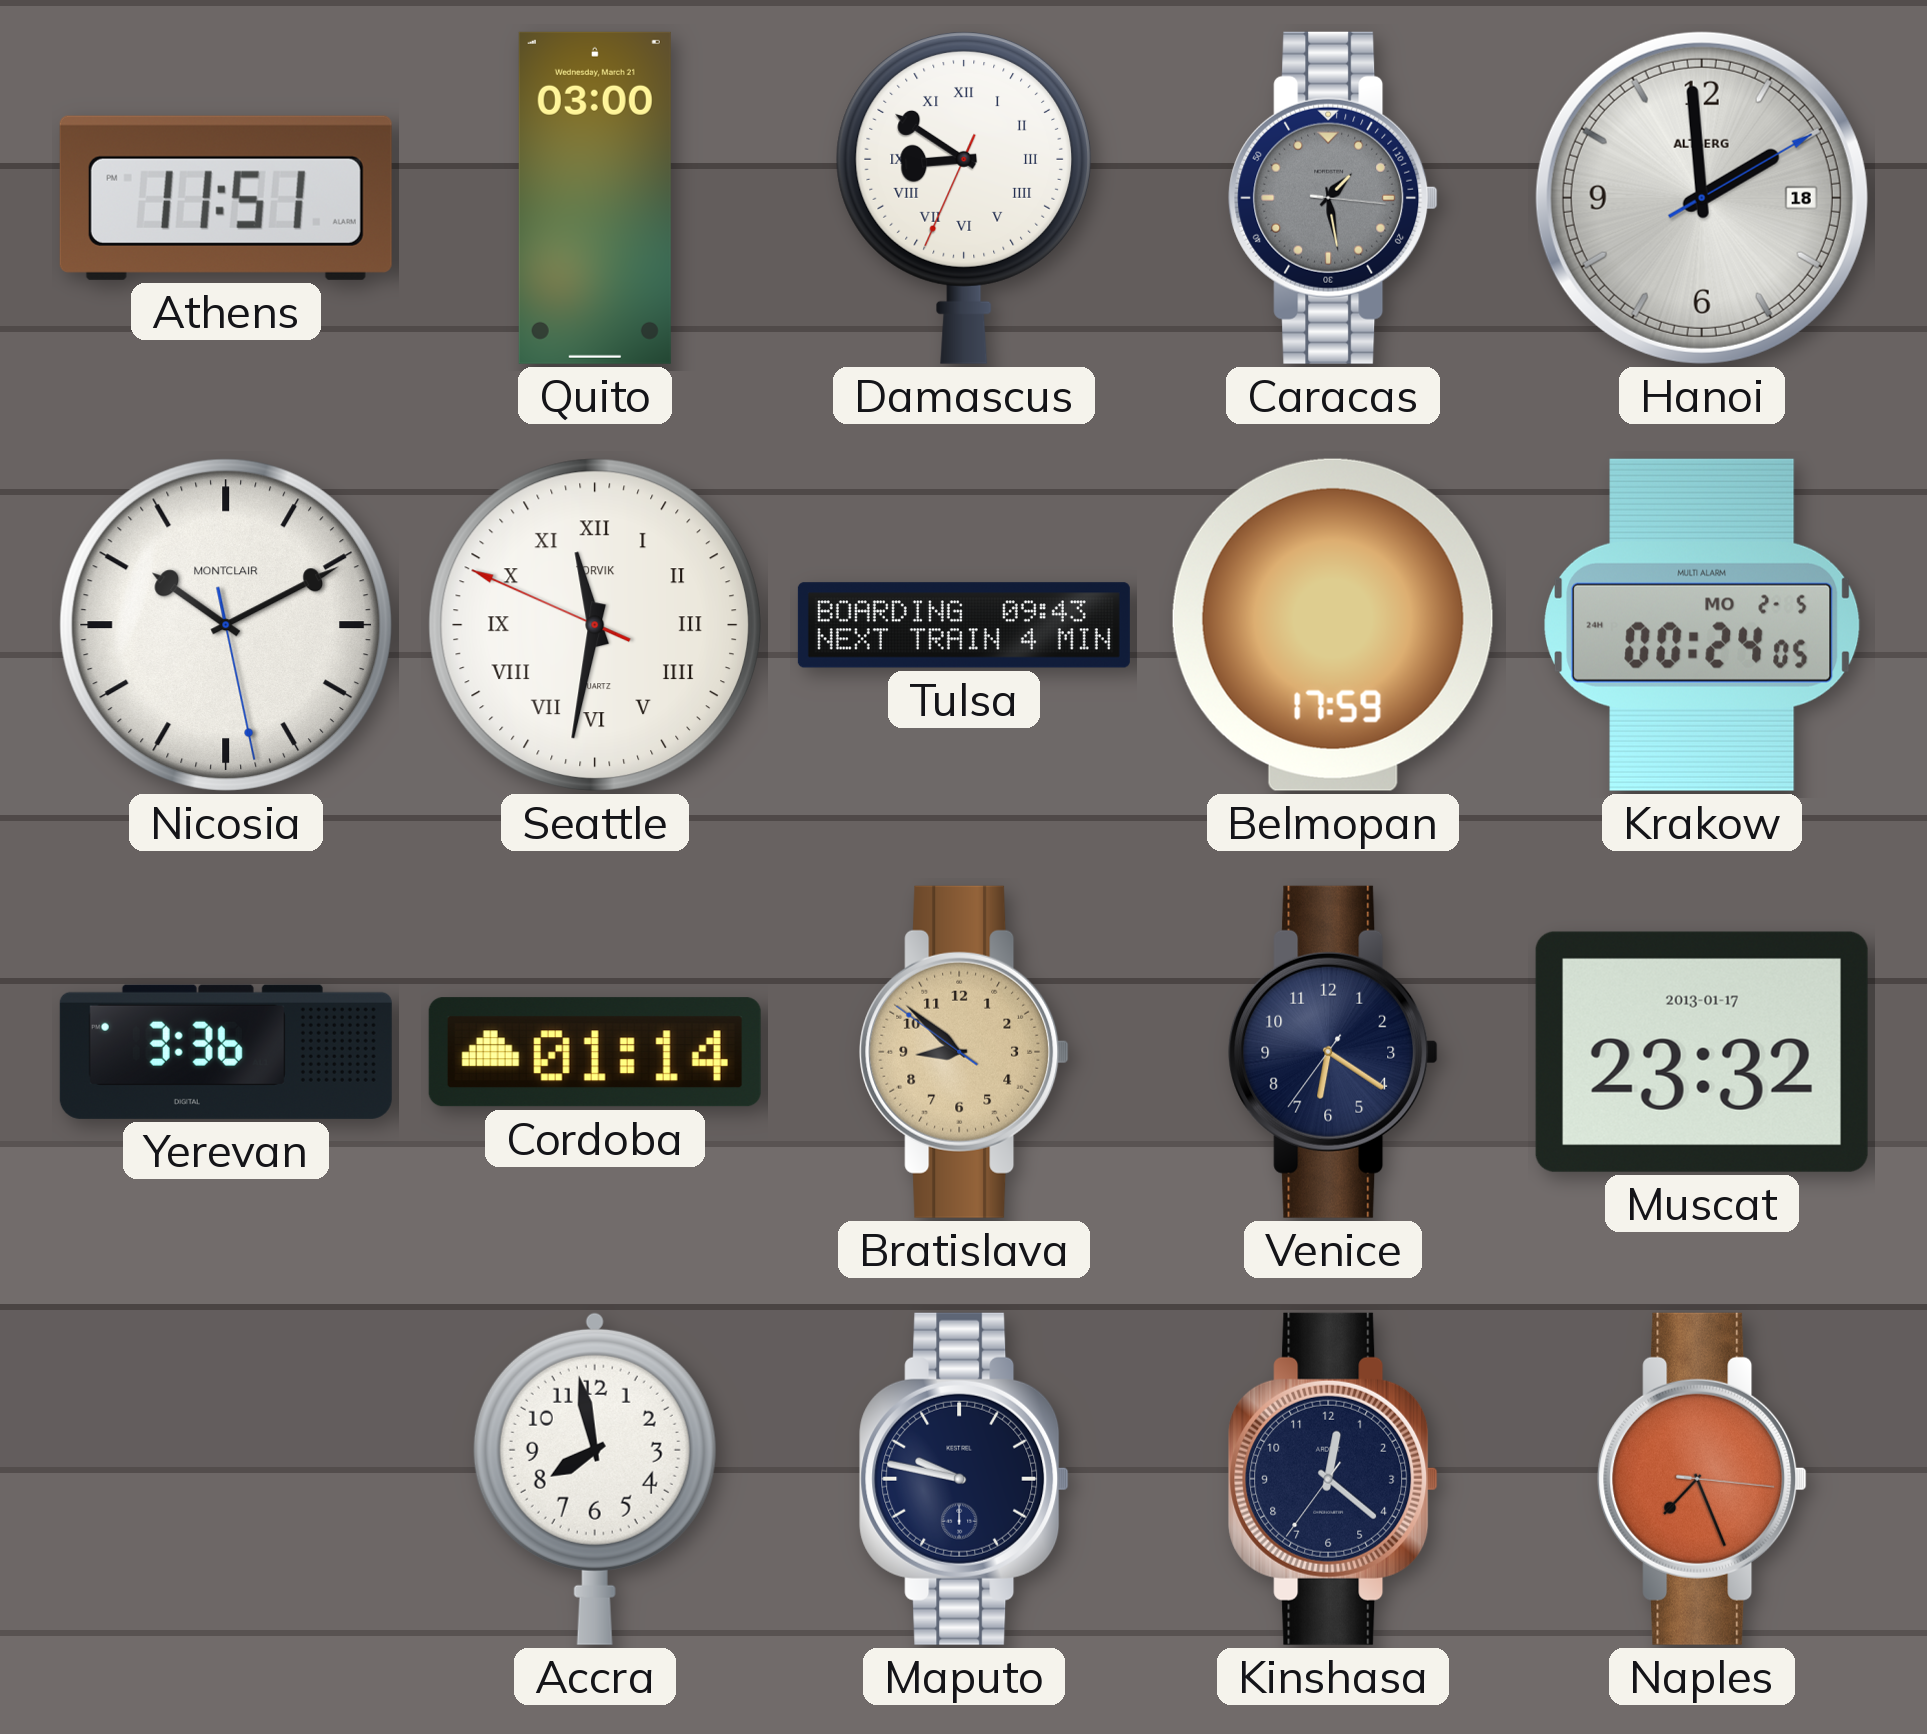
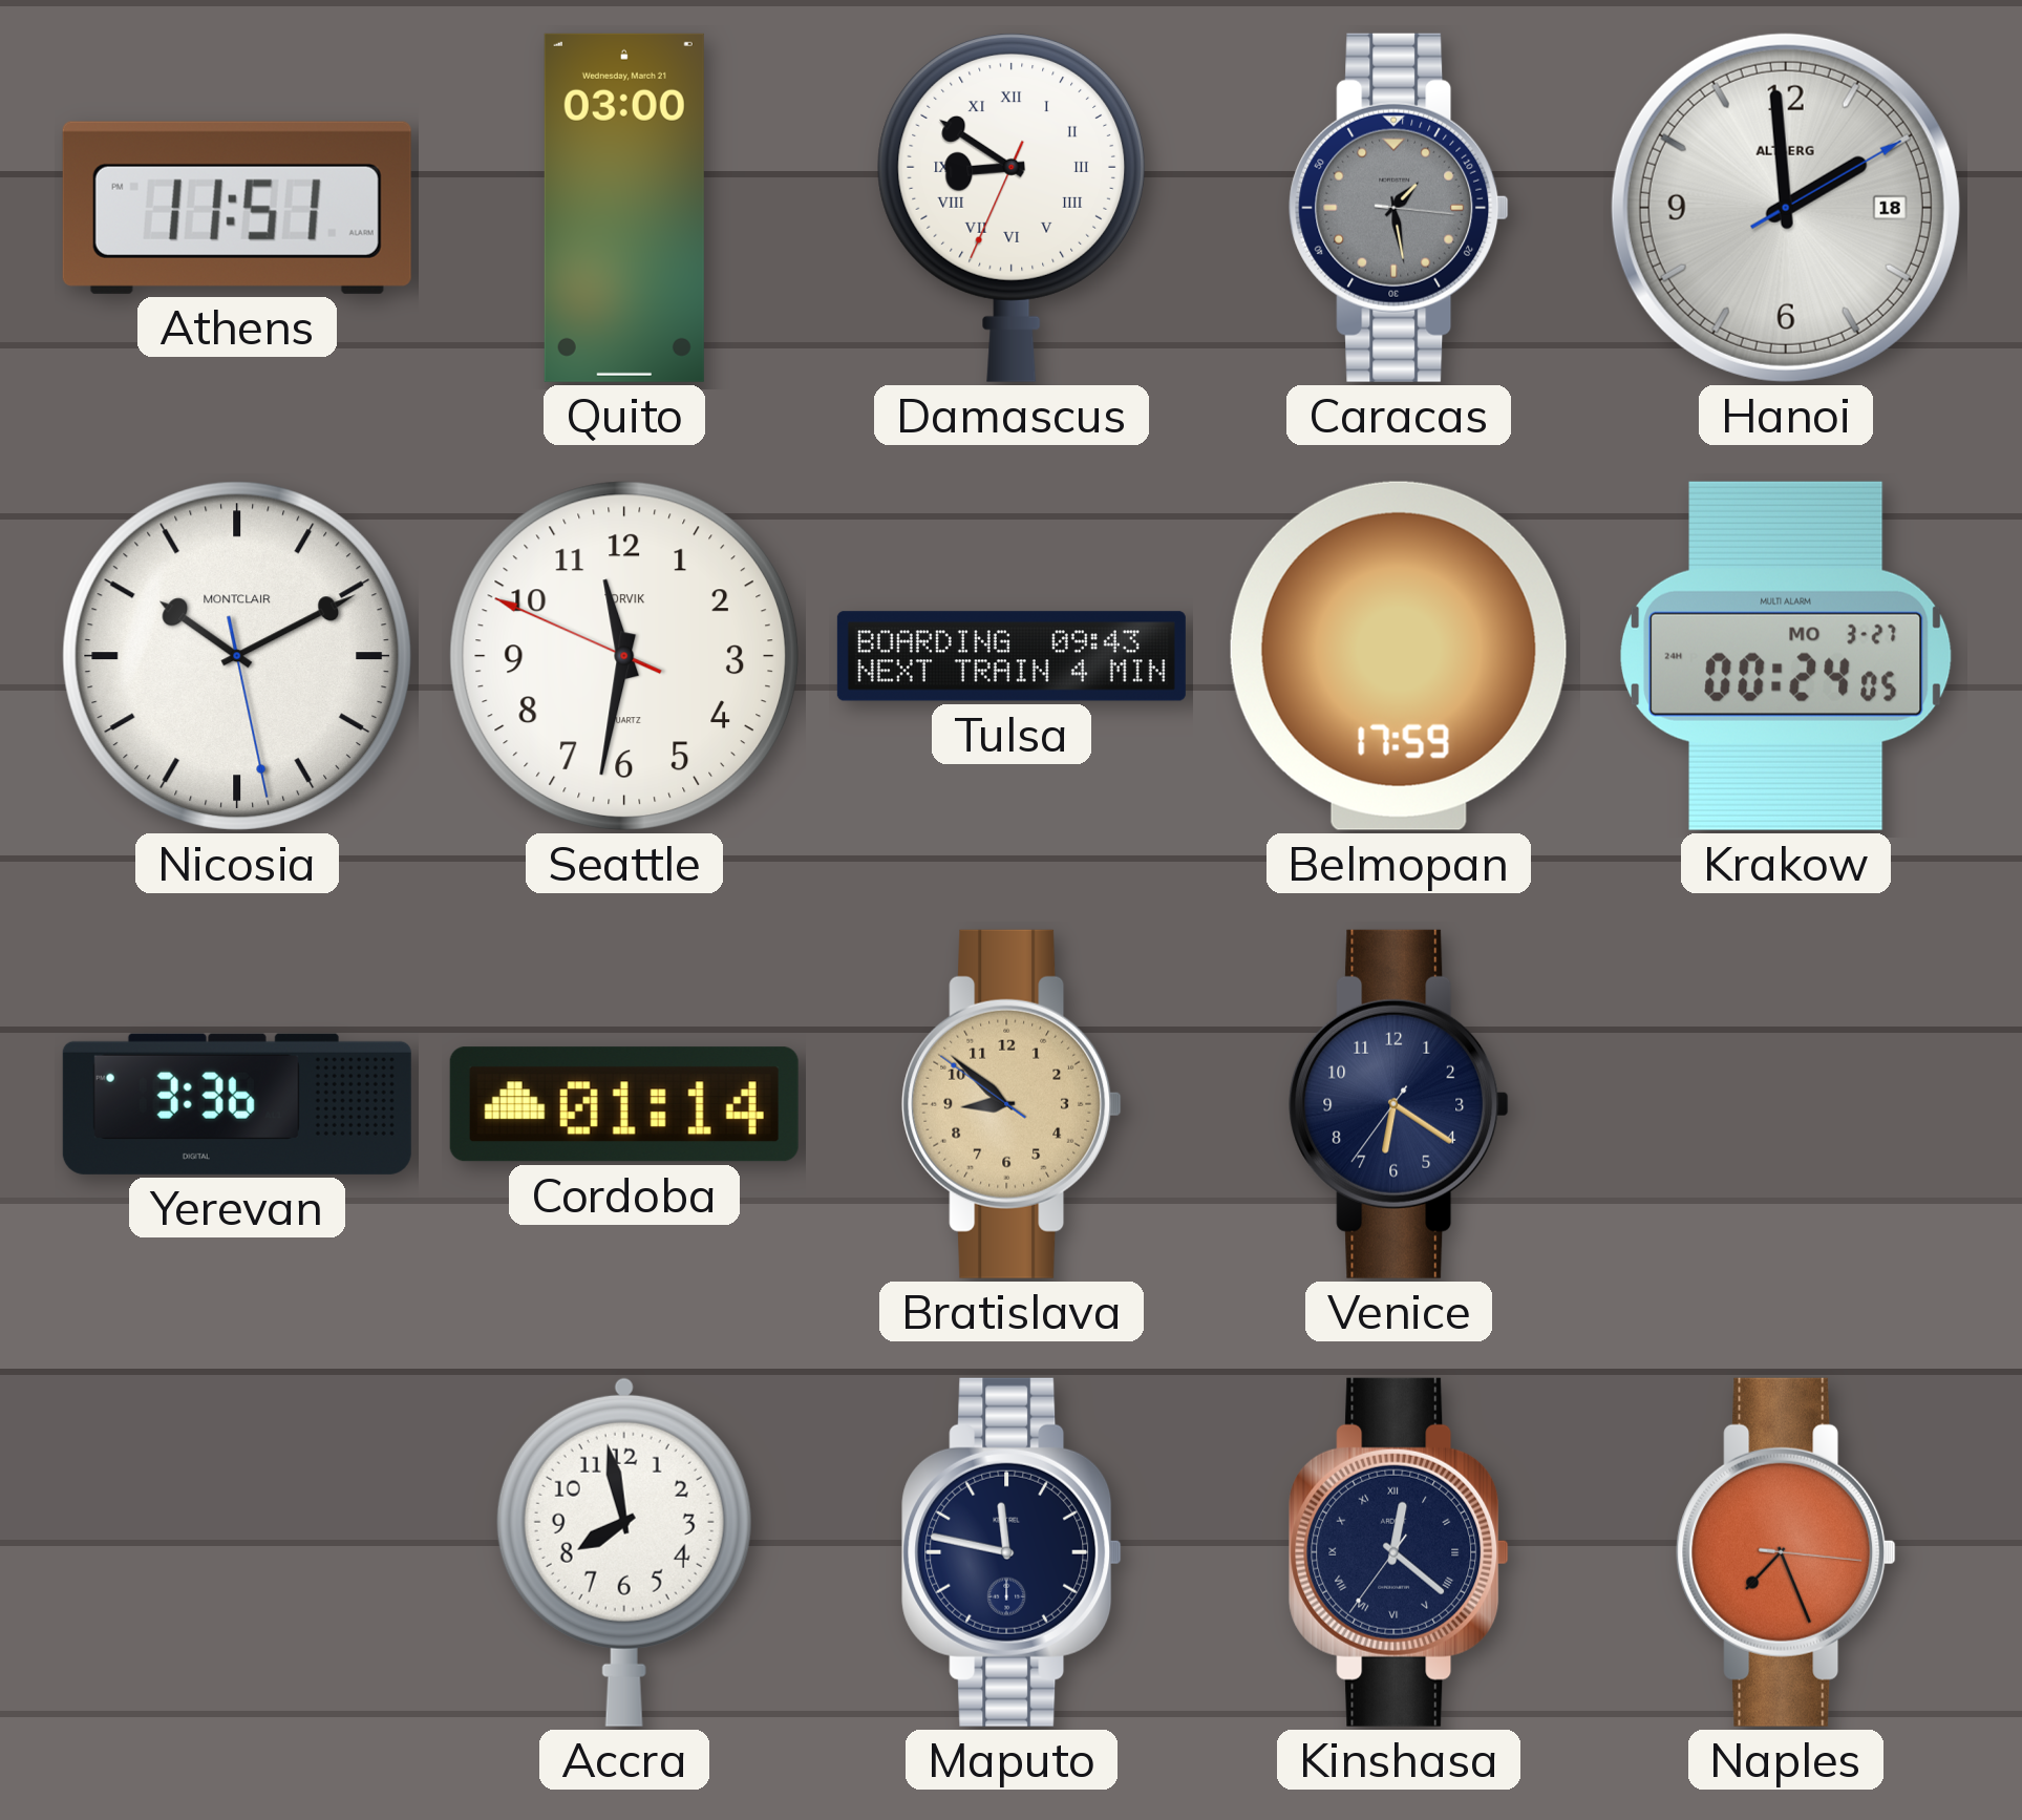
Seattle numerals: Roman -> Arabic (624, 656)
Krakow date: MO 2-5 -> MO 3-27 (1786, 656)
Muscat: 23:32 -> none (1702, 1052)
Maputo: 9:47 -> 11:47 (1012, 1552)
Kinshasa numerals: Arabic -> Roman (1399, 1552)
